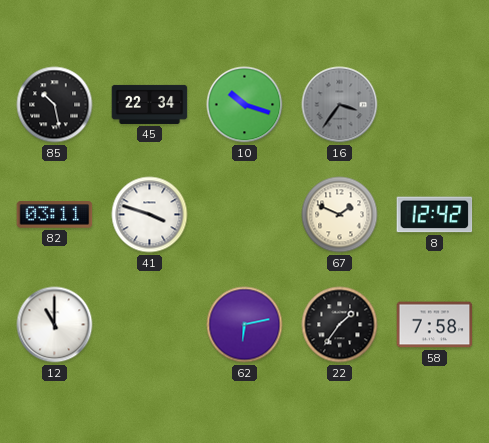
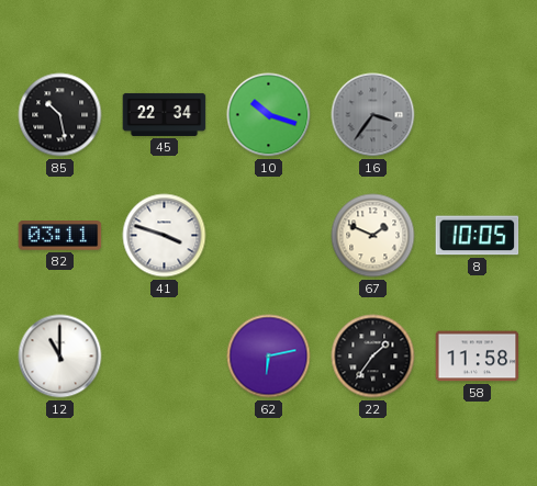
8: 12:42 -> 10:05 (478, 236)
58: 7:58 -> 11:58 (478, 357)
